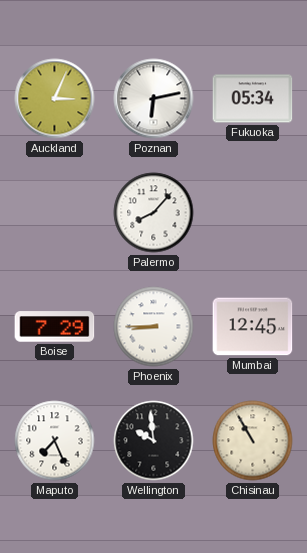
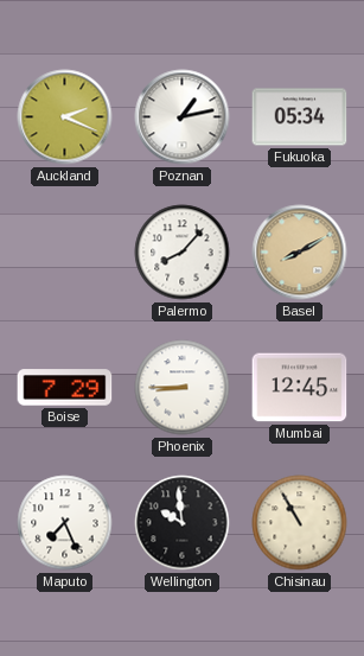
Auckland: 3:04 -> 2:19 (65, 117)
Poznan: 6:13 -> 1:13 (183, 117)
Basel: none -> 8:10 (300, 253)
